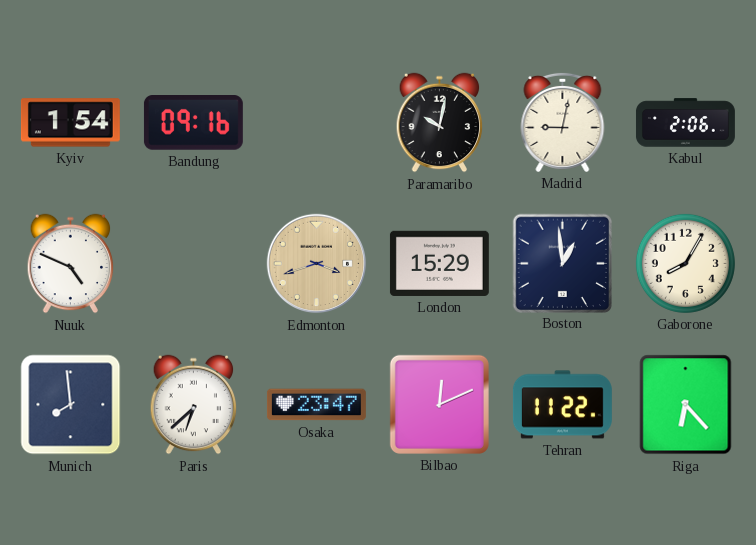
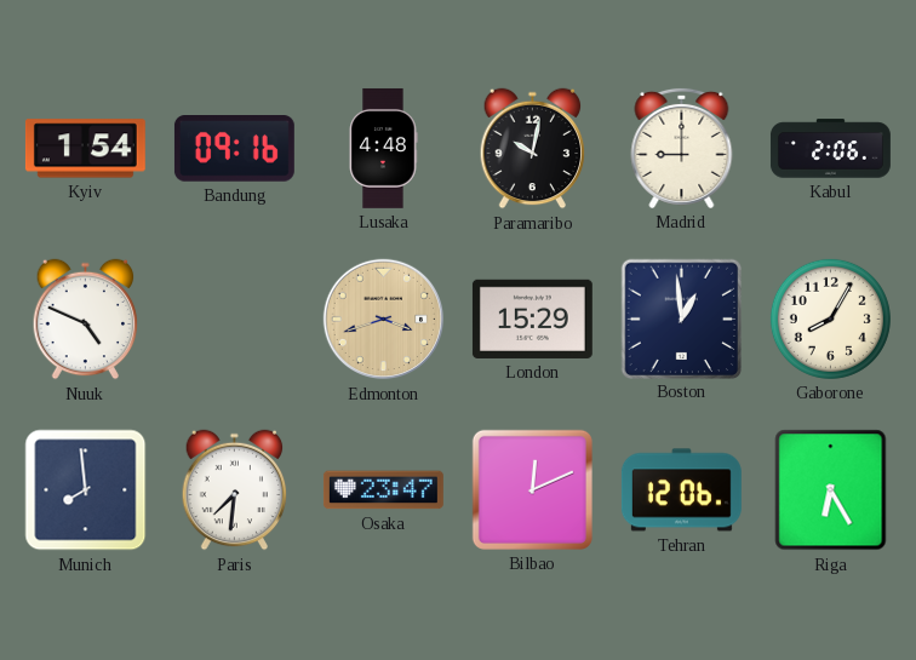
Lusaka: none -> 4:48 (383, 148)
Madrid: 9:02 -> 9:00 (682, 148)
Paris: 6:38 -> 7:31 (235, 490)
Tehran: 11:22 -> 12:06 (681, 490)
Riga: 6:23 -> 6:25 (831, 490)
